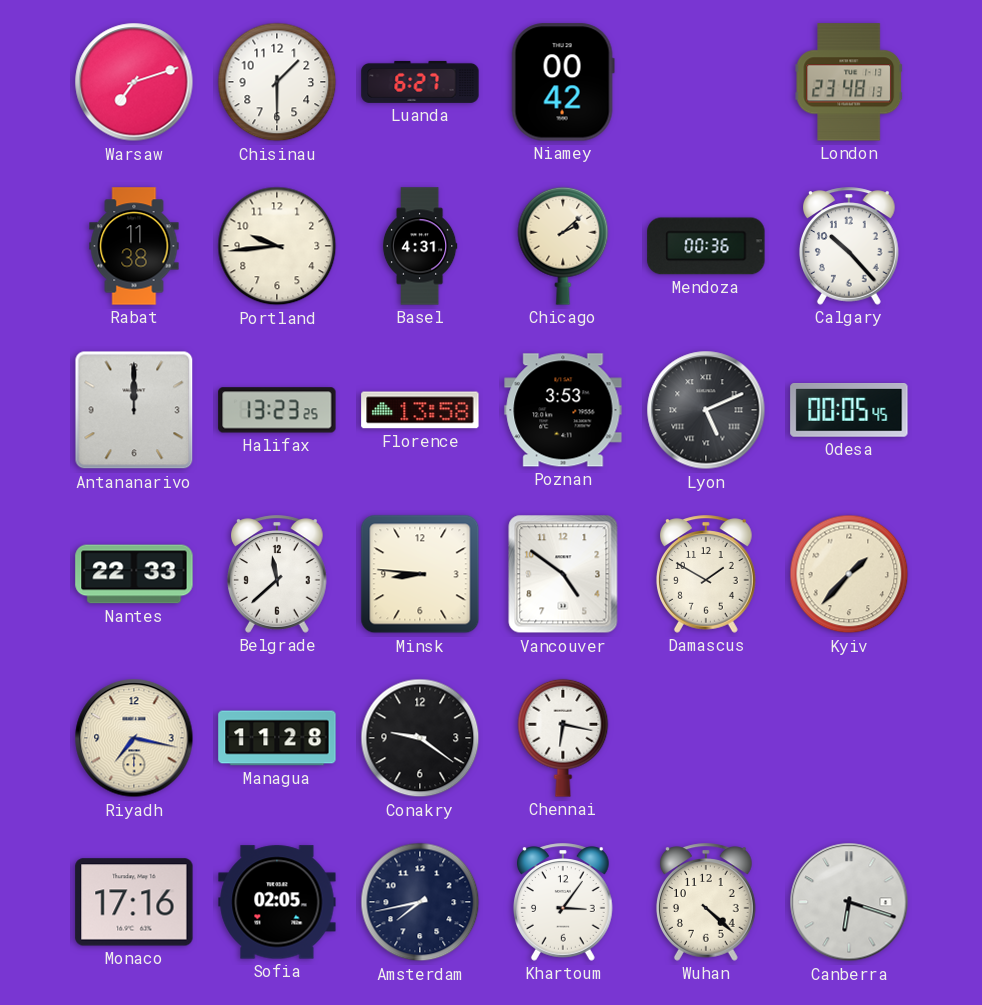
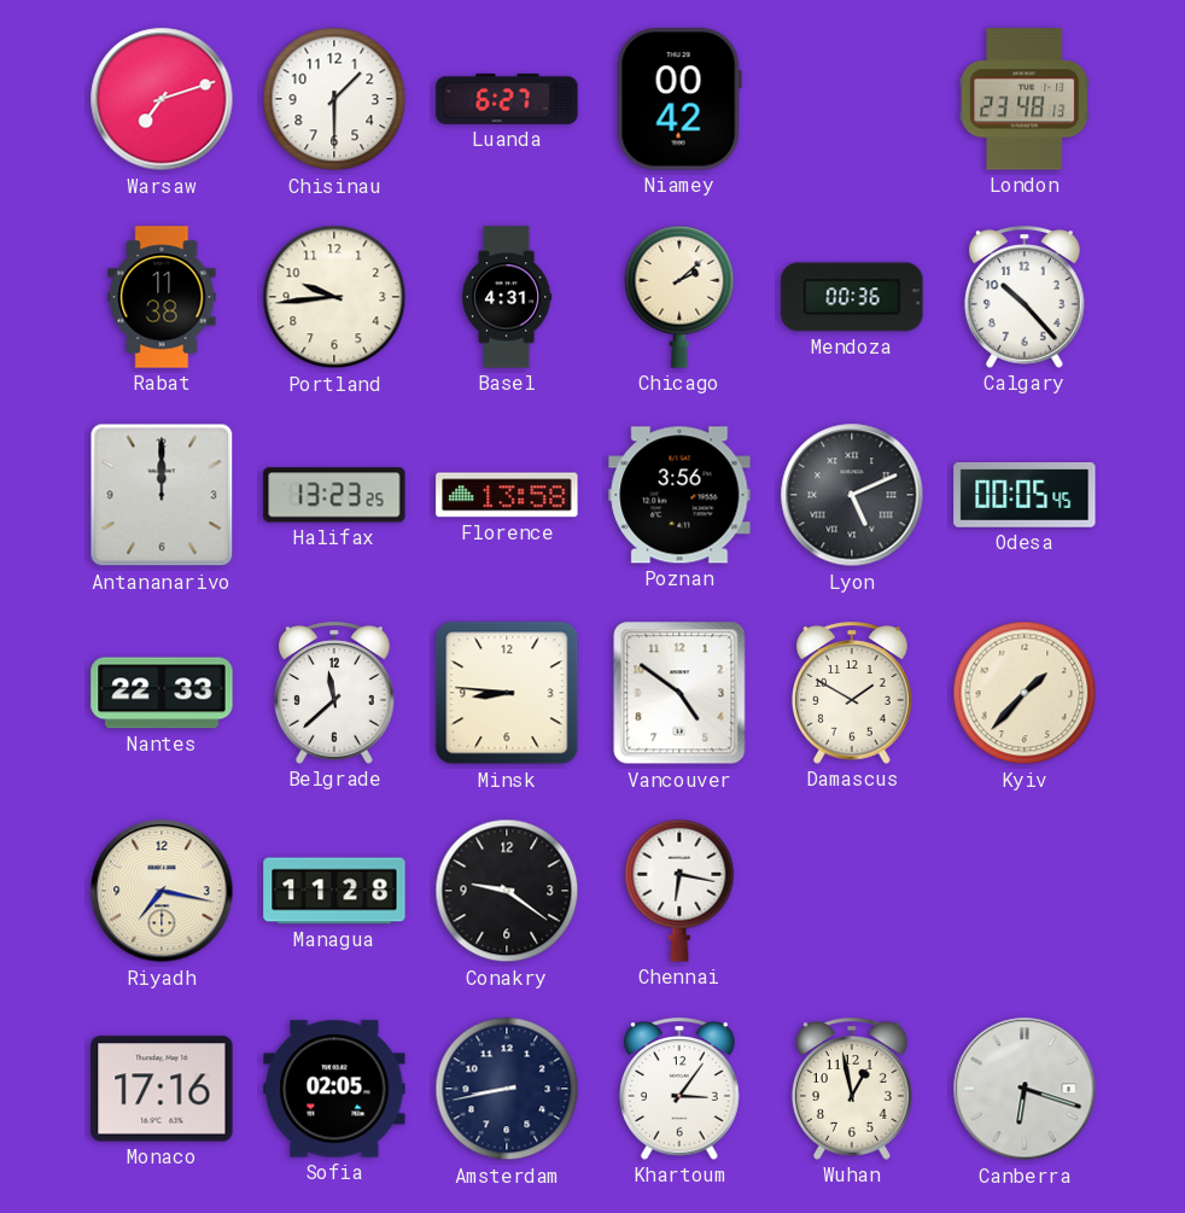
Poznan: 3:53 -> 3:56 (679, 495)
Amsterdam: 7:43 -> 8:43 (507, 1089)
Wuhan: 4:22 -> 12:58 (853, 1089)
